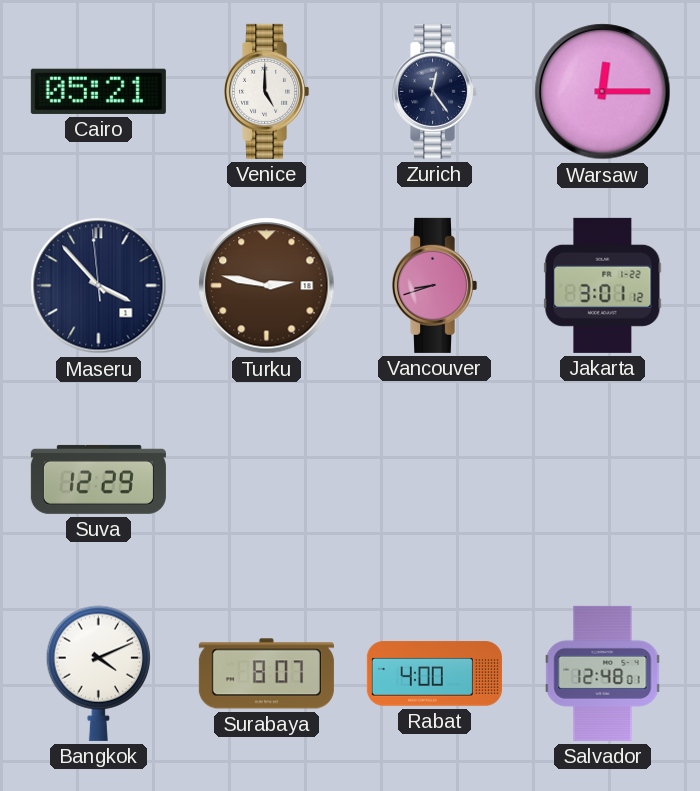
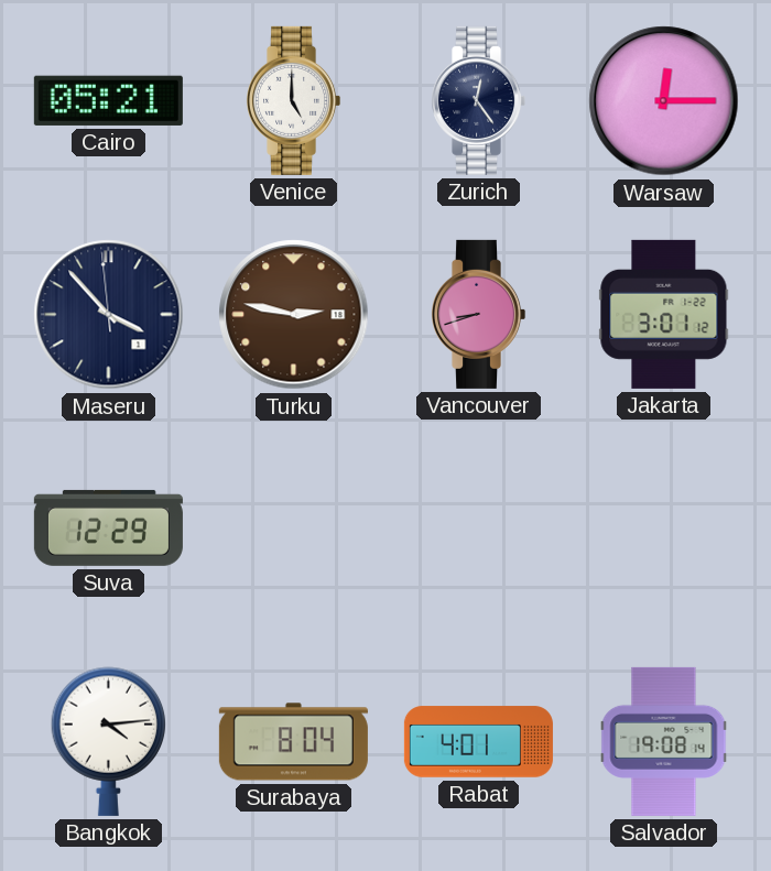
Bangkok: 4:11 -> 4:14 (109, 741)
Surabaya: 8:07 -> 8:04 (293, 742)
Rabat: 4:00 -> 4:01 (478, 742)
Salvador: 12:48 -> 19:08 (664, 741)
